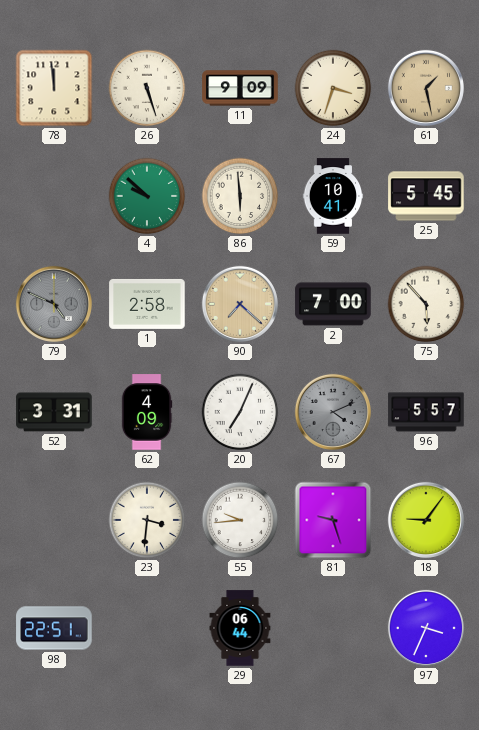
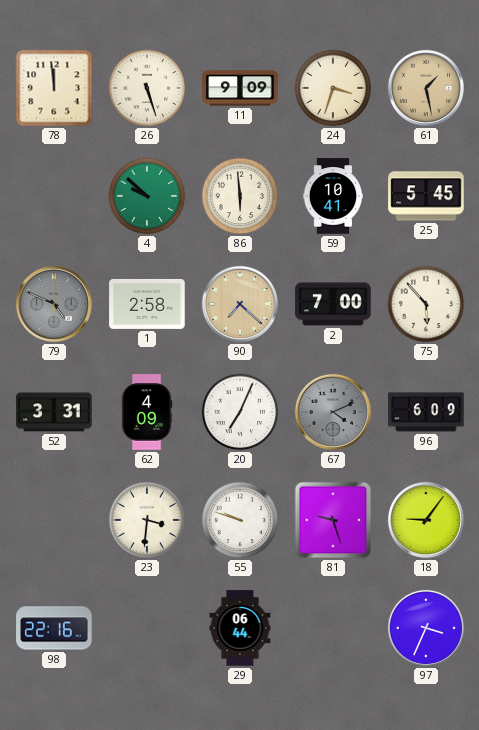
96: 5:57 -> 6:09 (426, 412)
55: 9:44 -> 9:48 (240, 520)
98: 22:51 -> 22:16 (54, 628)
